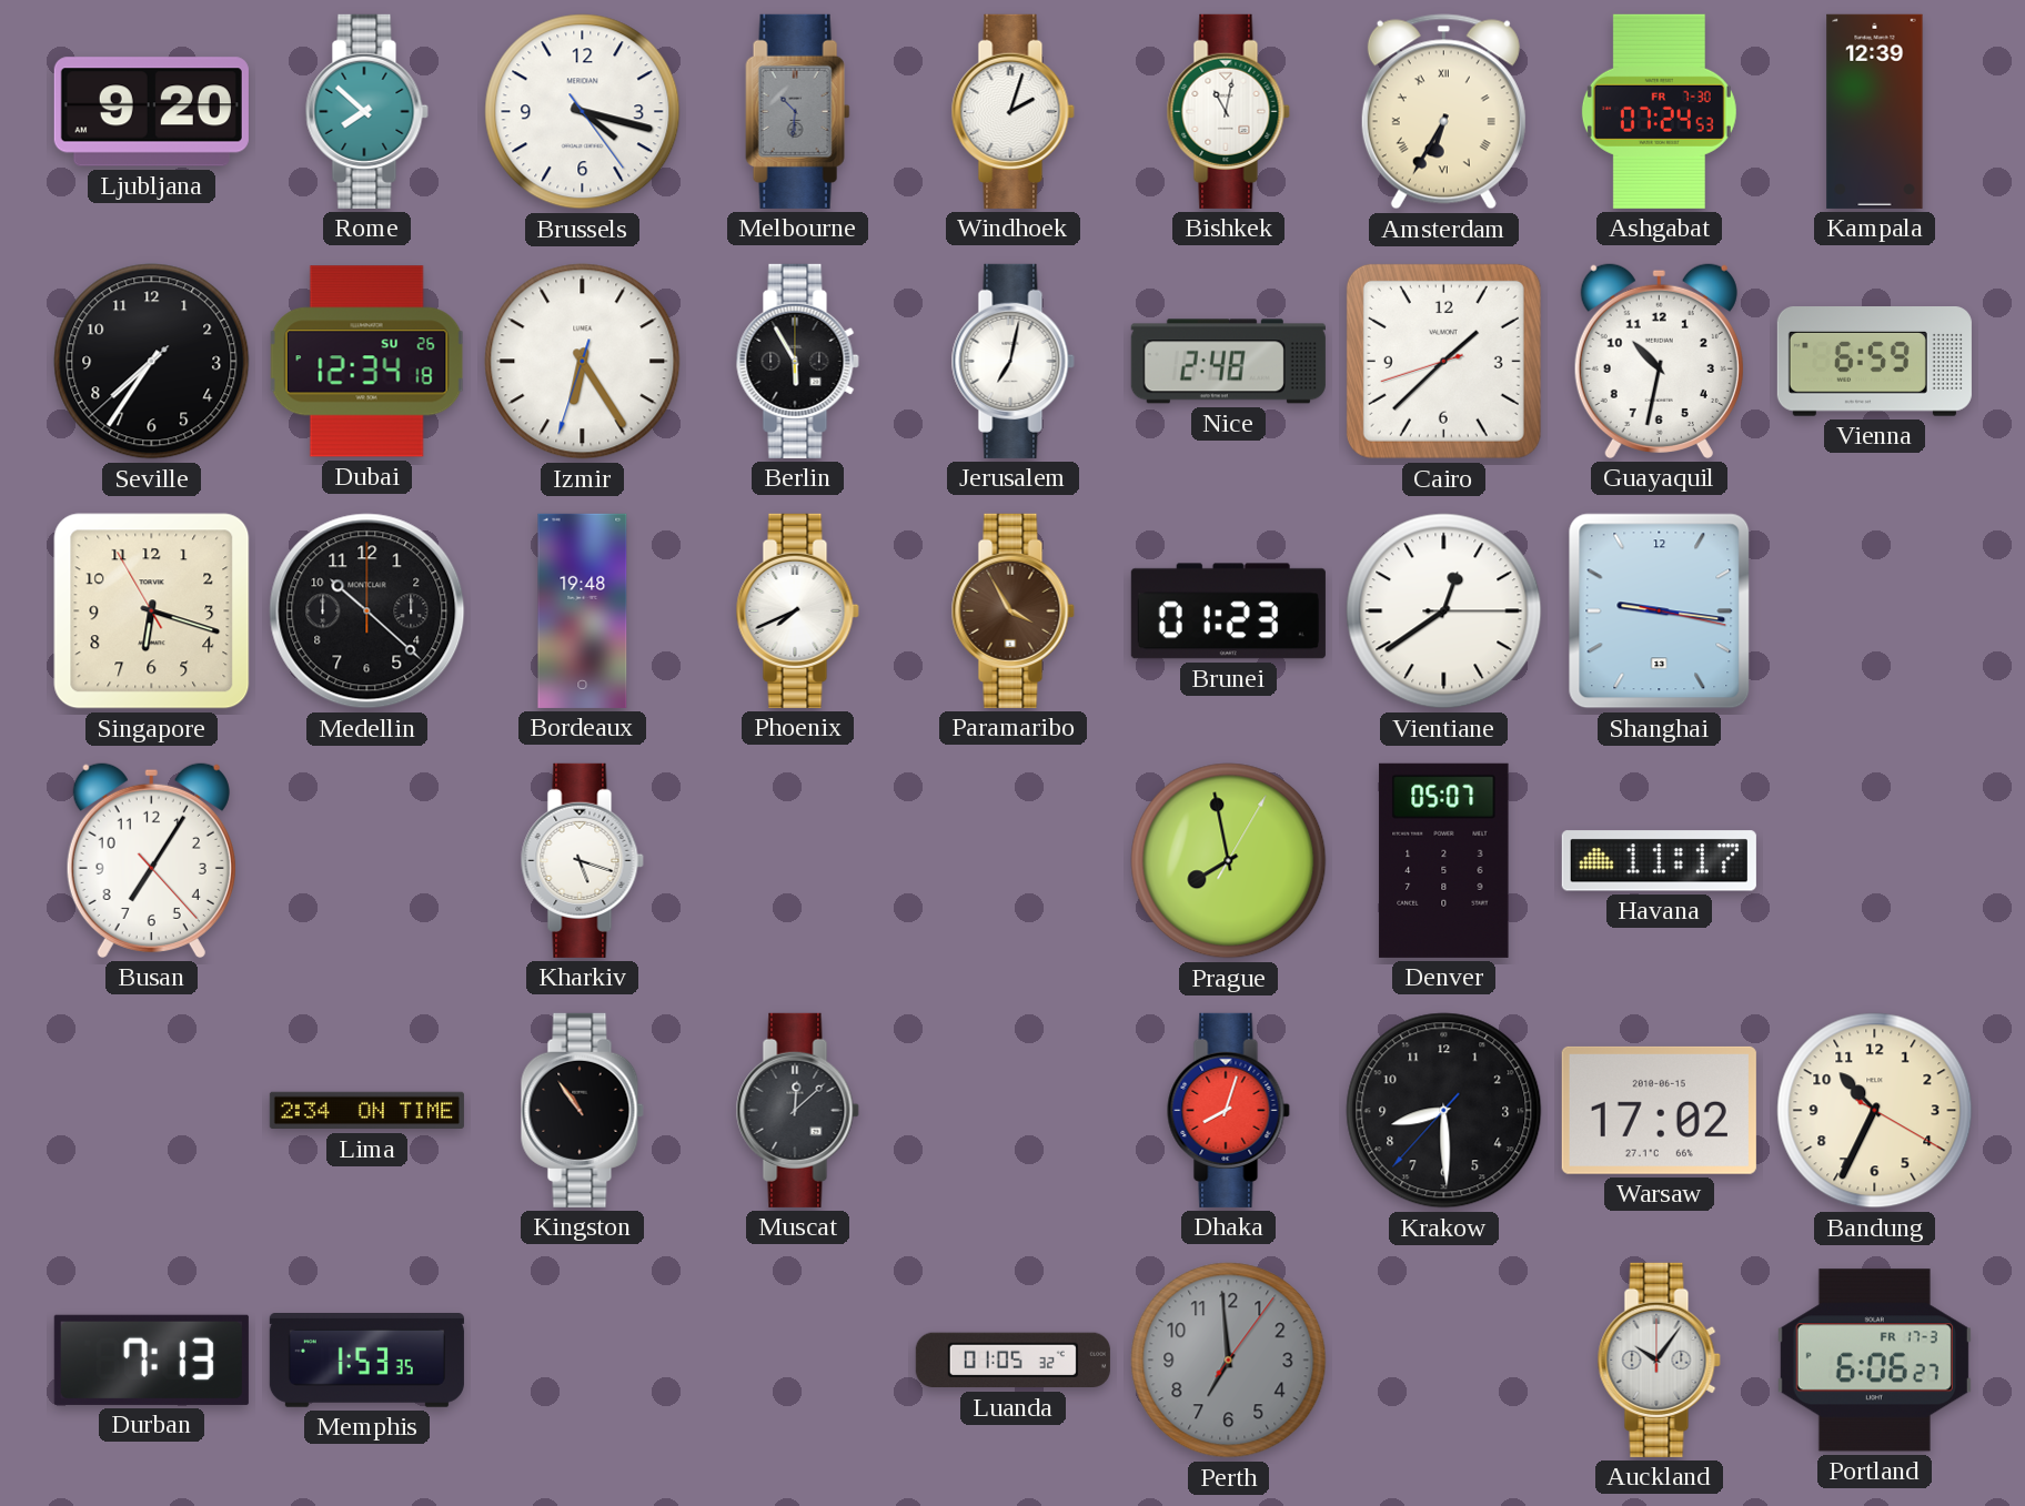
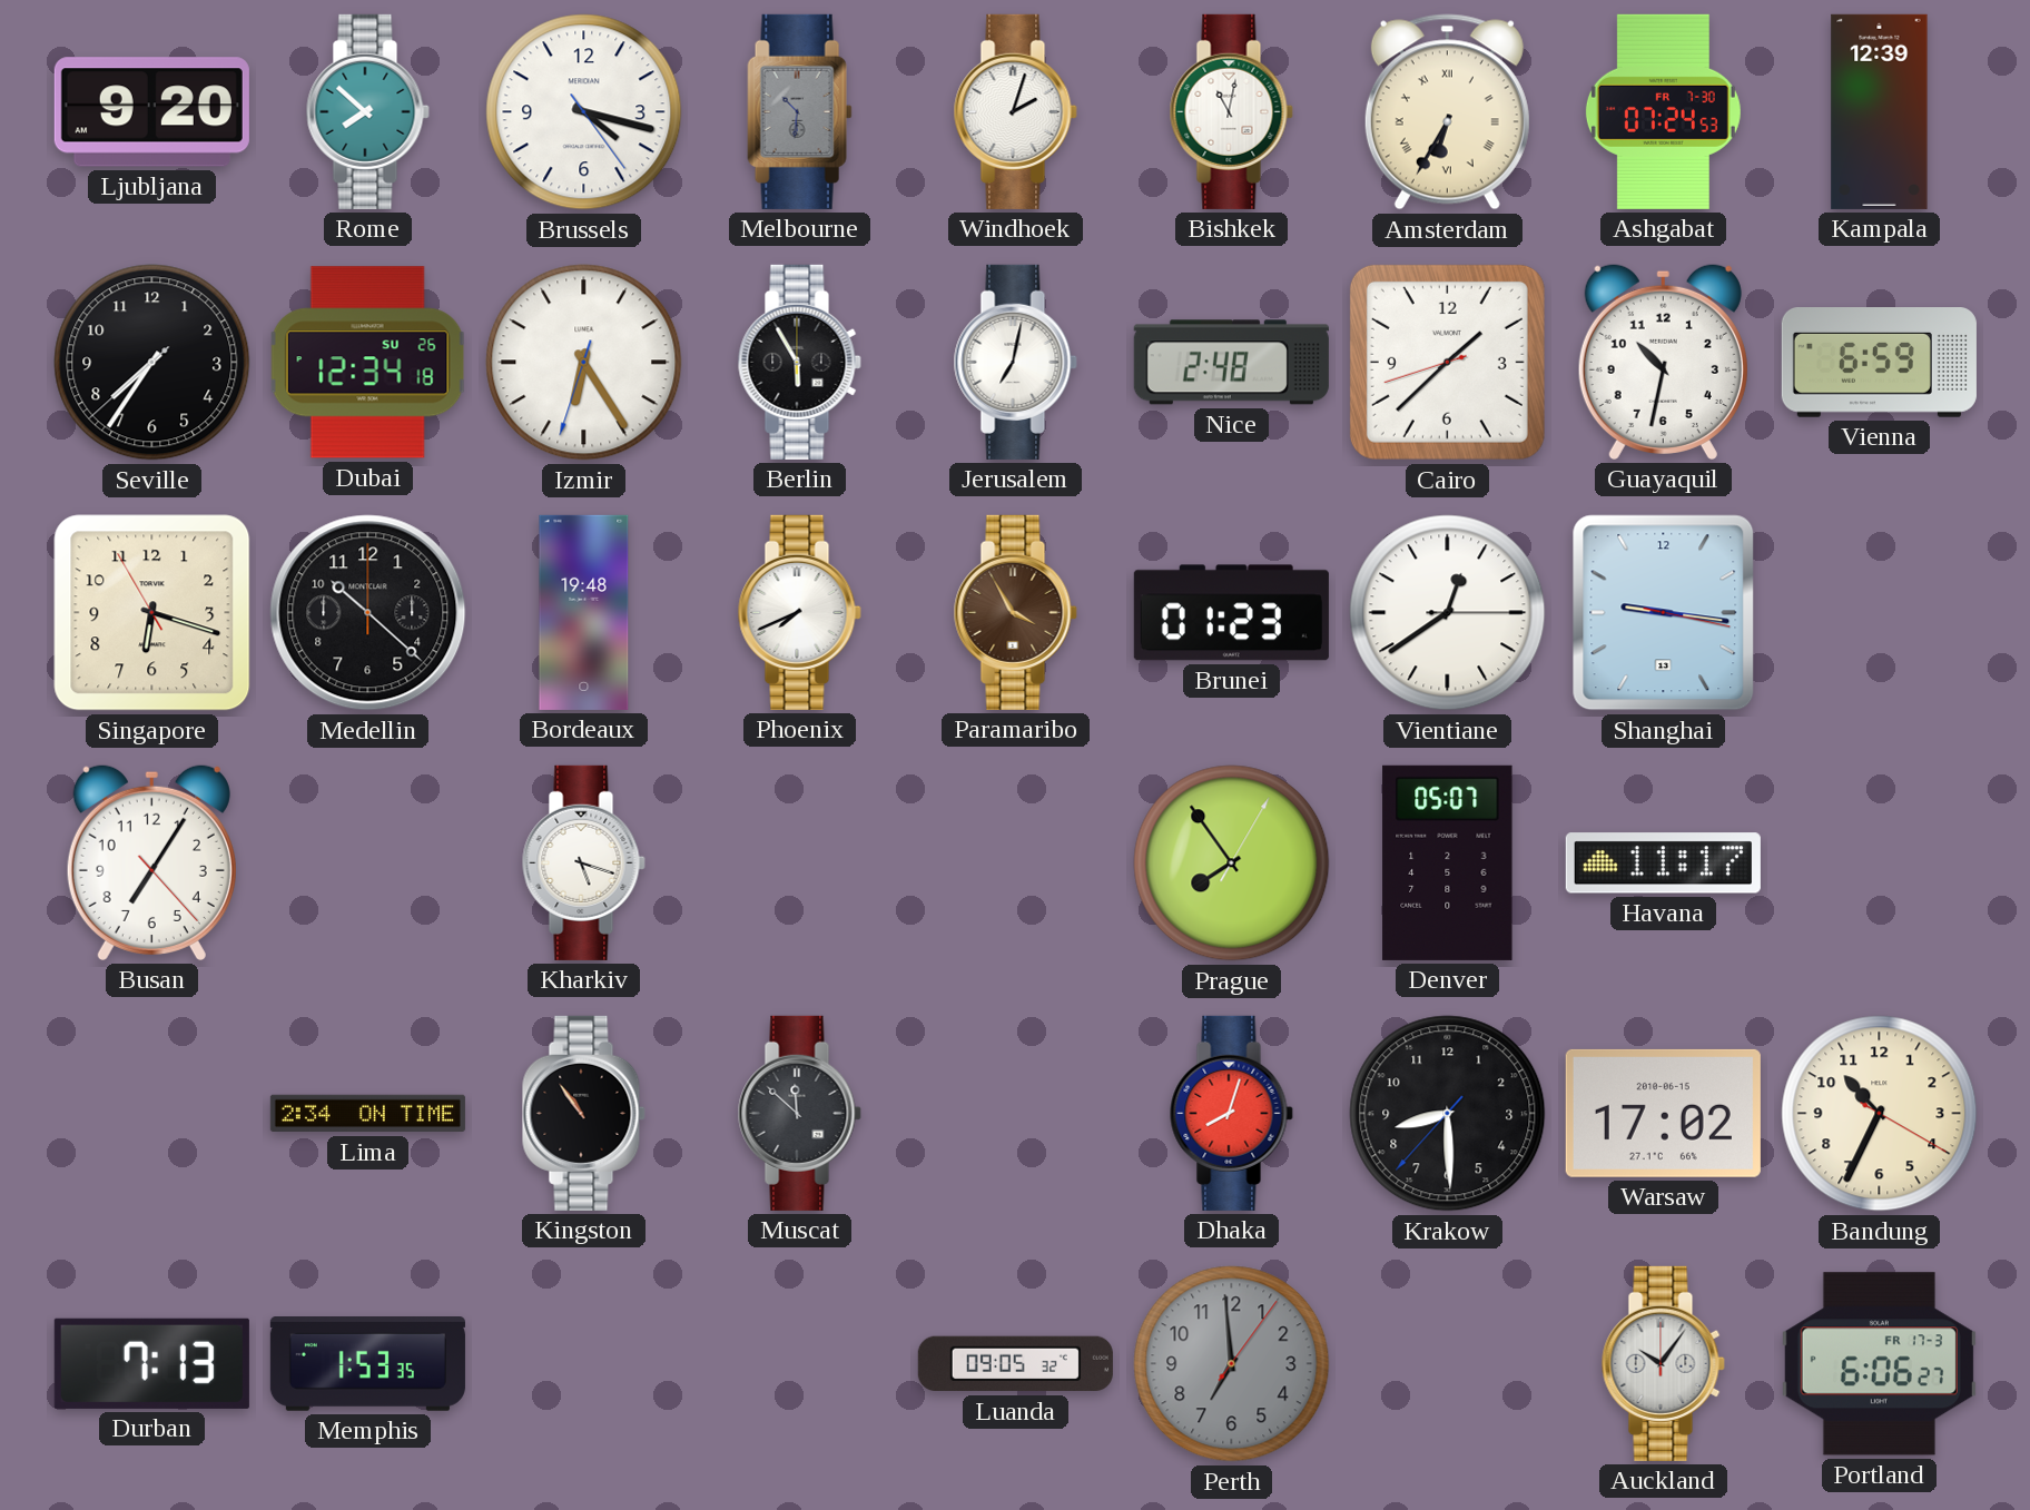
Prague: 7:58 -> 7:54 (1232, 863)
Muscat: 12:08 -> 11:52 (799, 1113)
Luanda: 01:05 -> 09:05 (1015, 1364)
